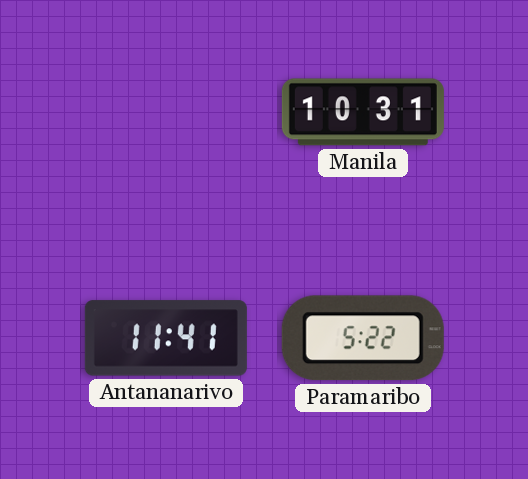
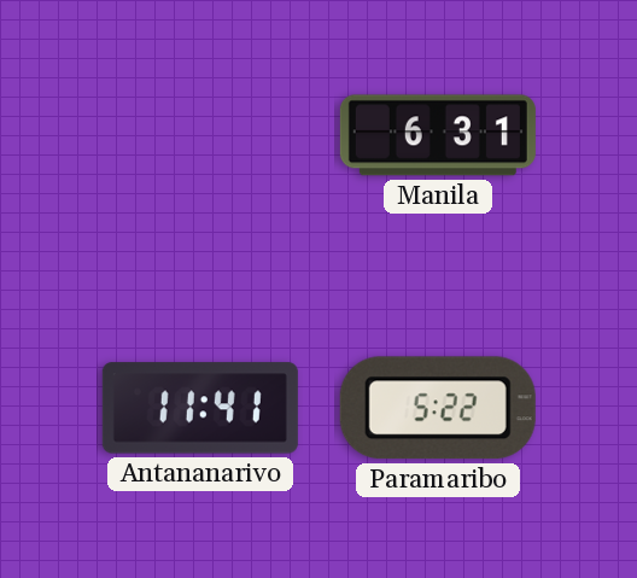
Manila: 10:31 -> 6:31 (438, 135)
